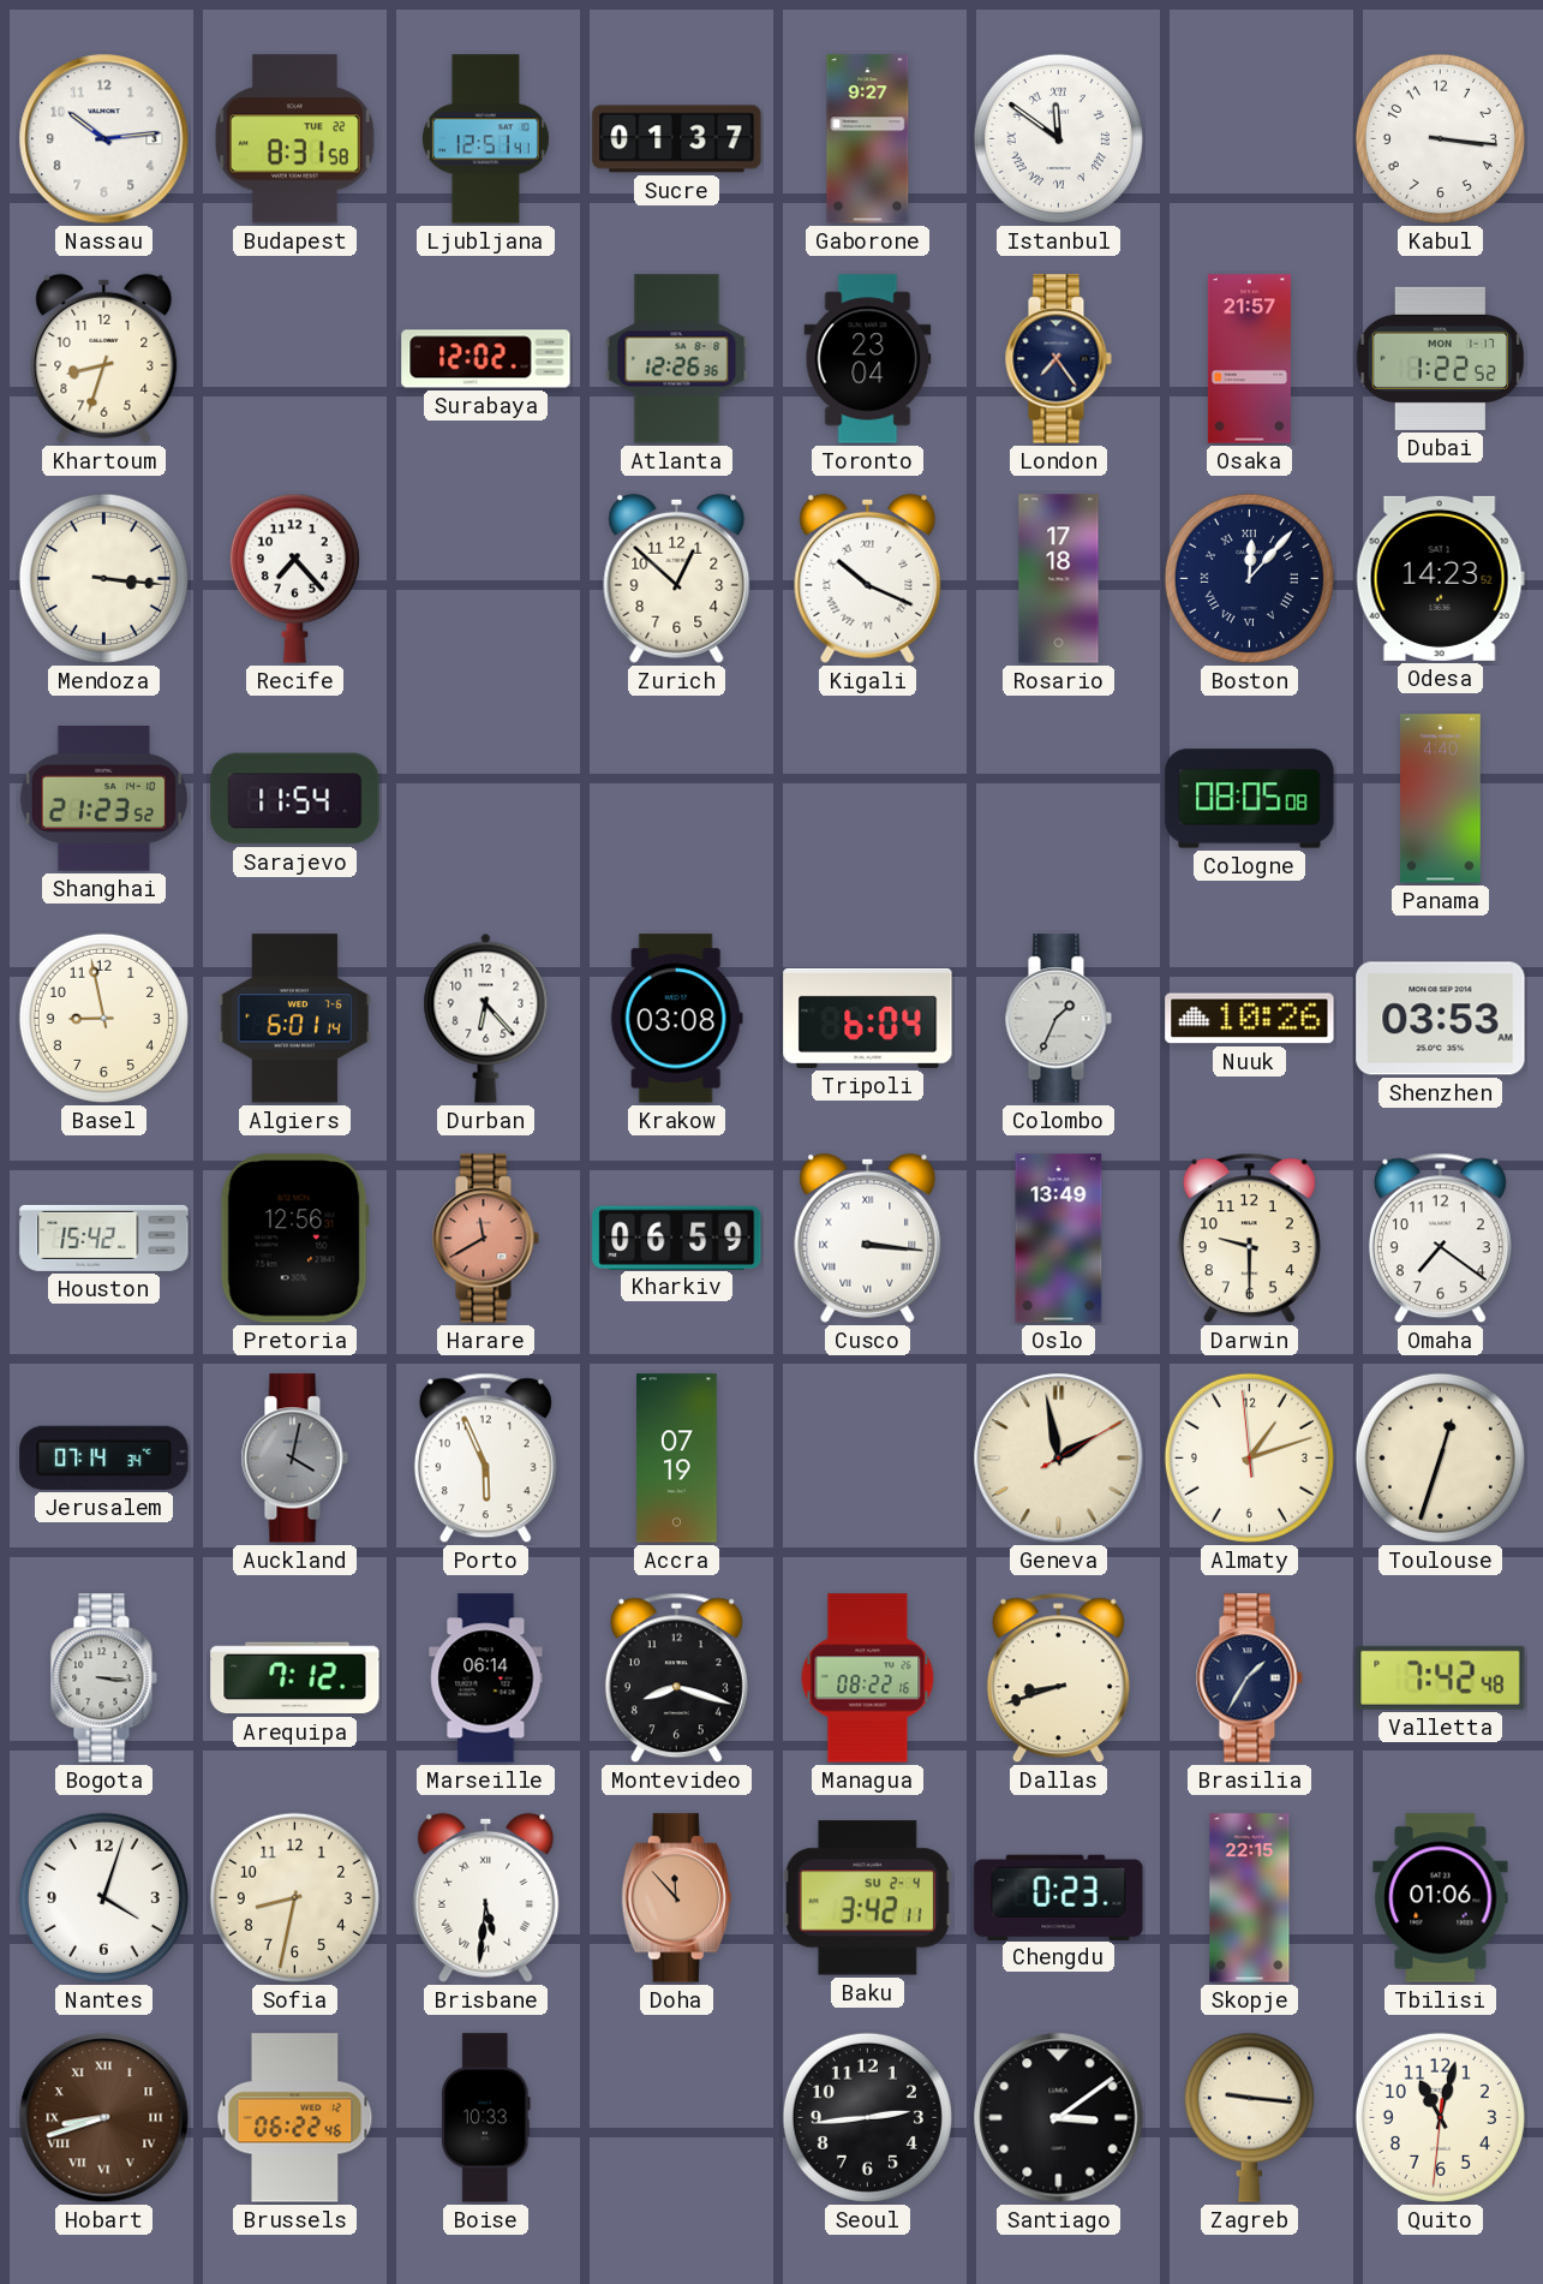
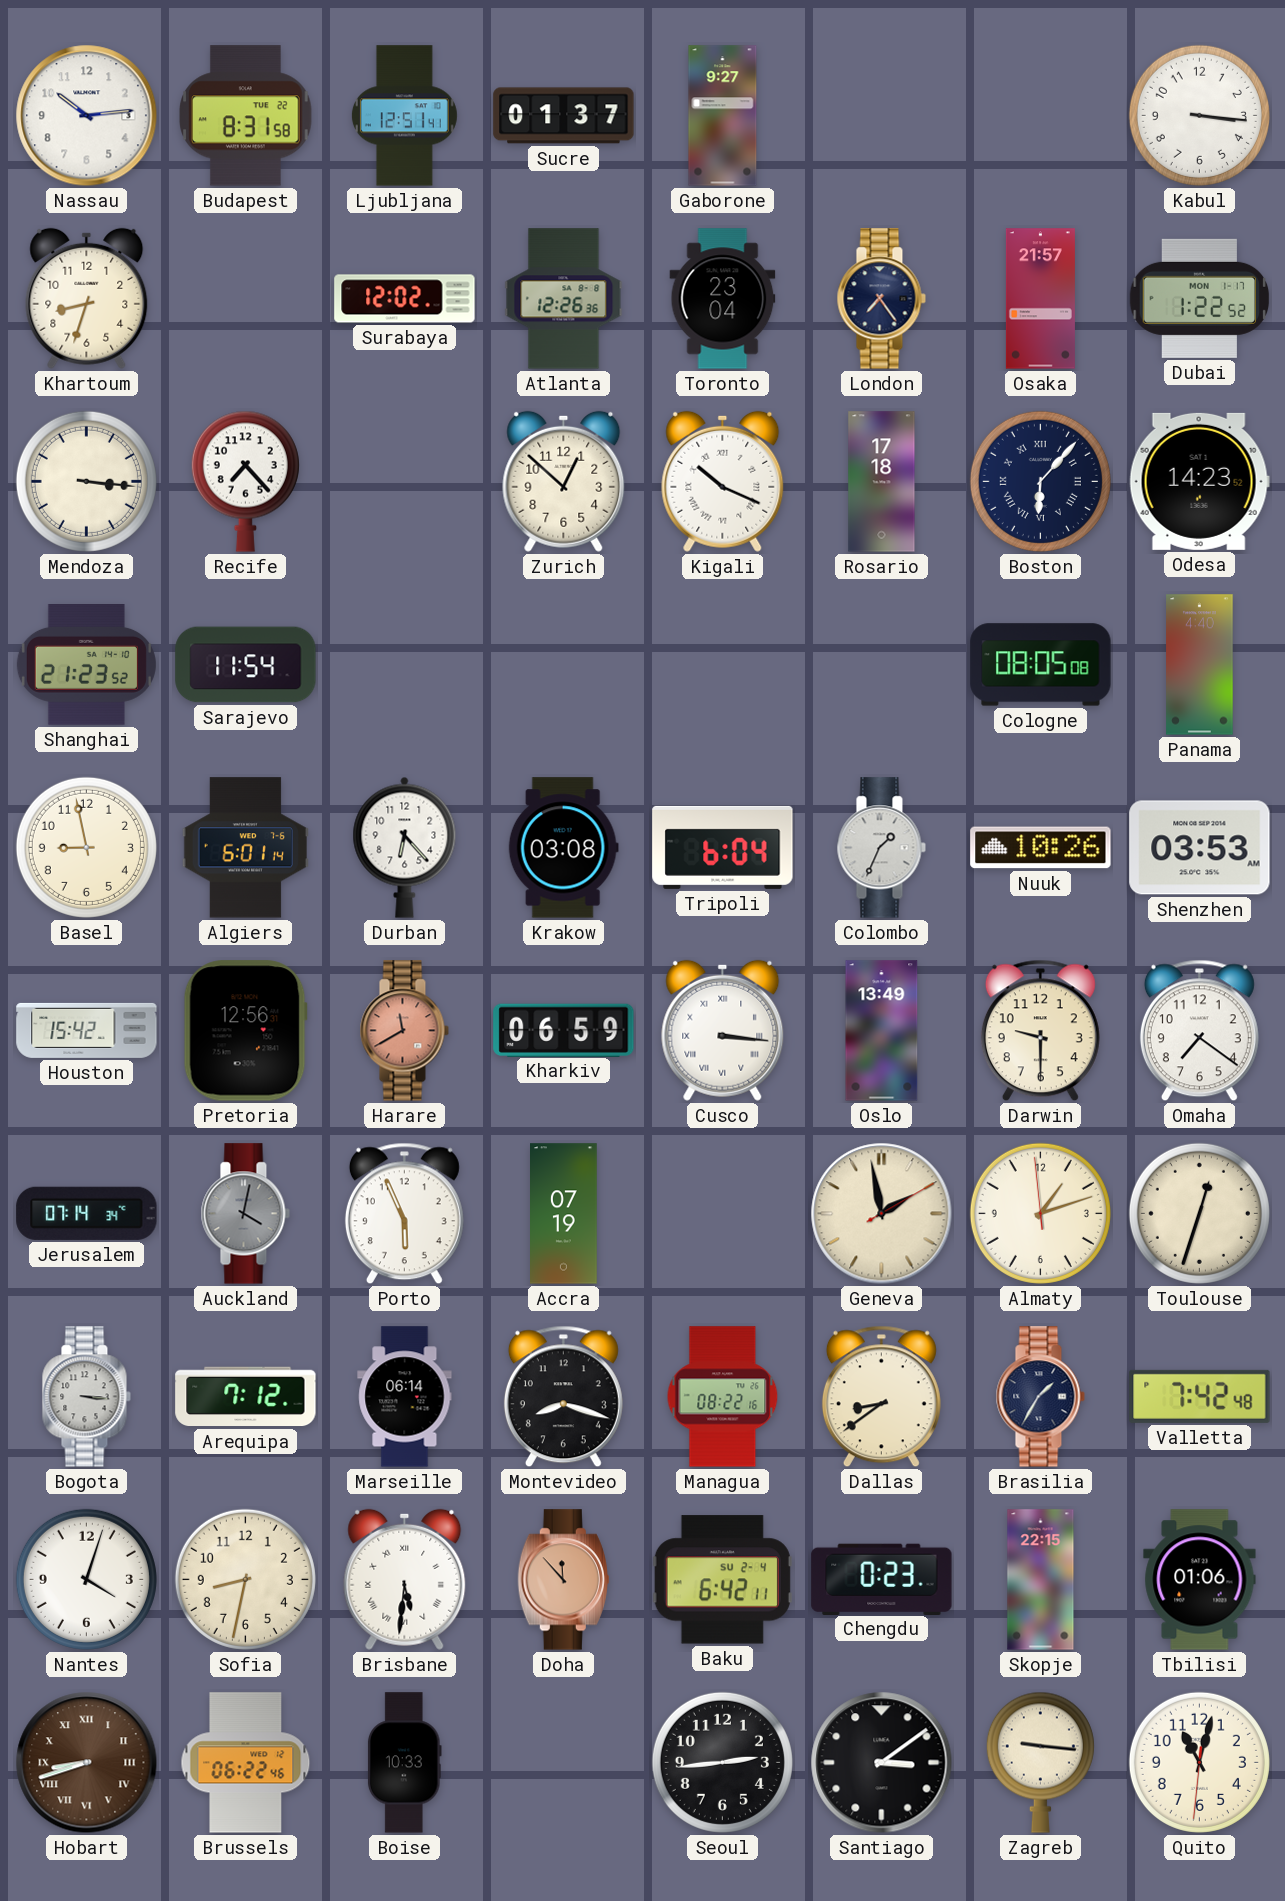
Istanbul: 11:51 -> none (1058, 138)
Boston: 12:07 -> 6:07 (1040, 481)
Dallas: 8:42 -> 8:39 (881, 1397)
Baku: 3:42 -> 6:42 (722, 1580)
